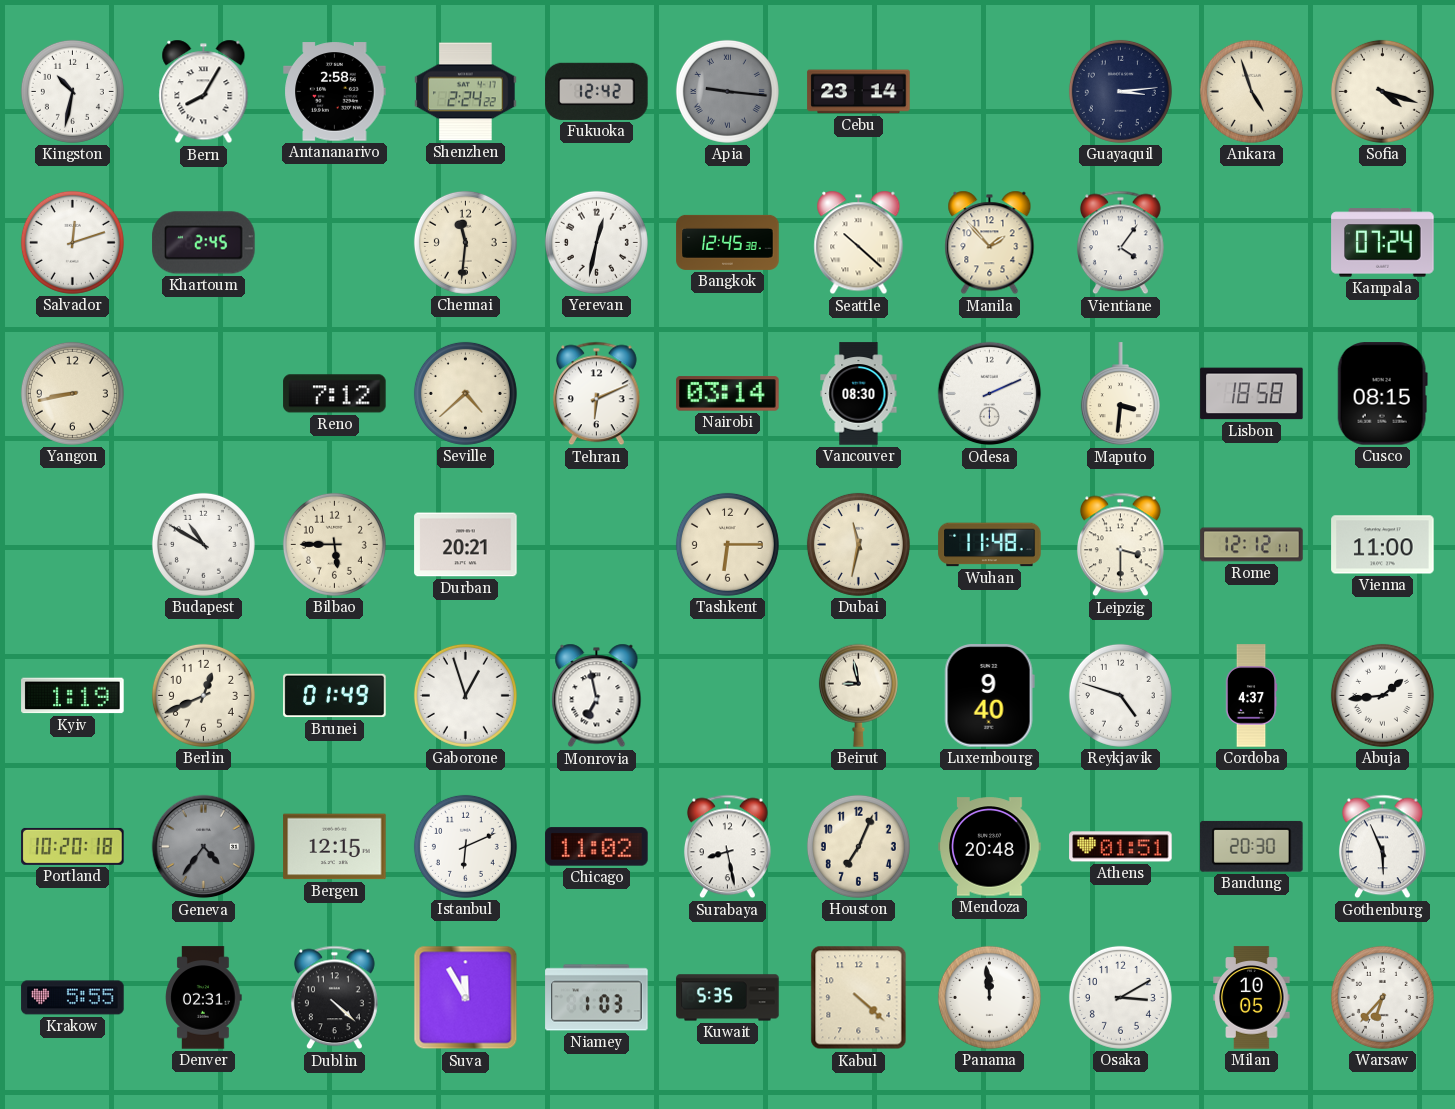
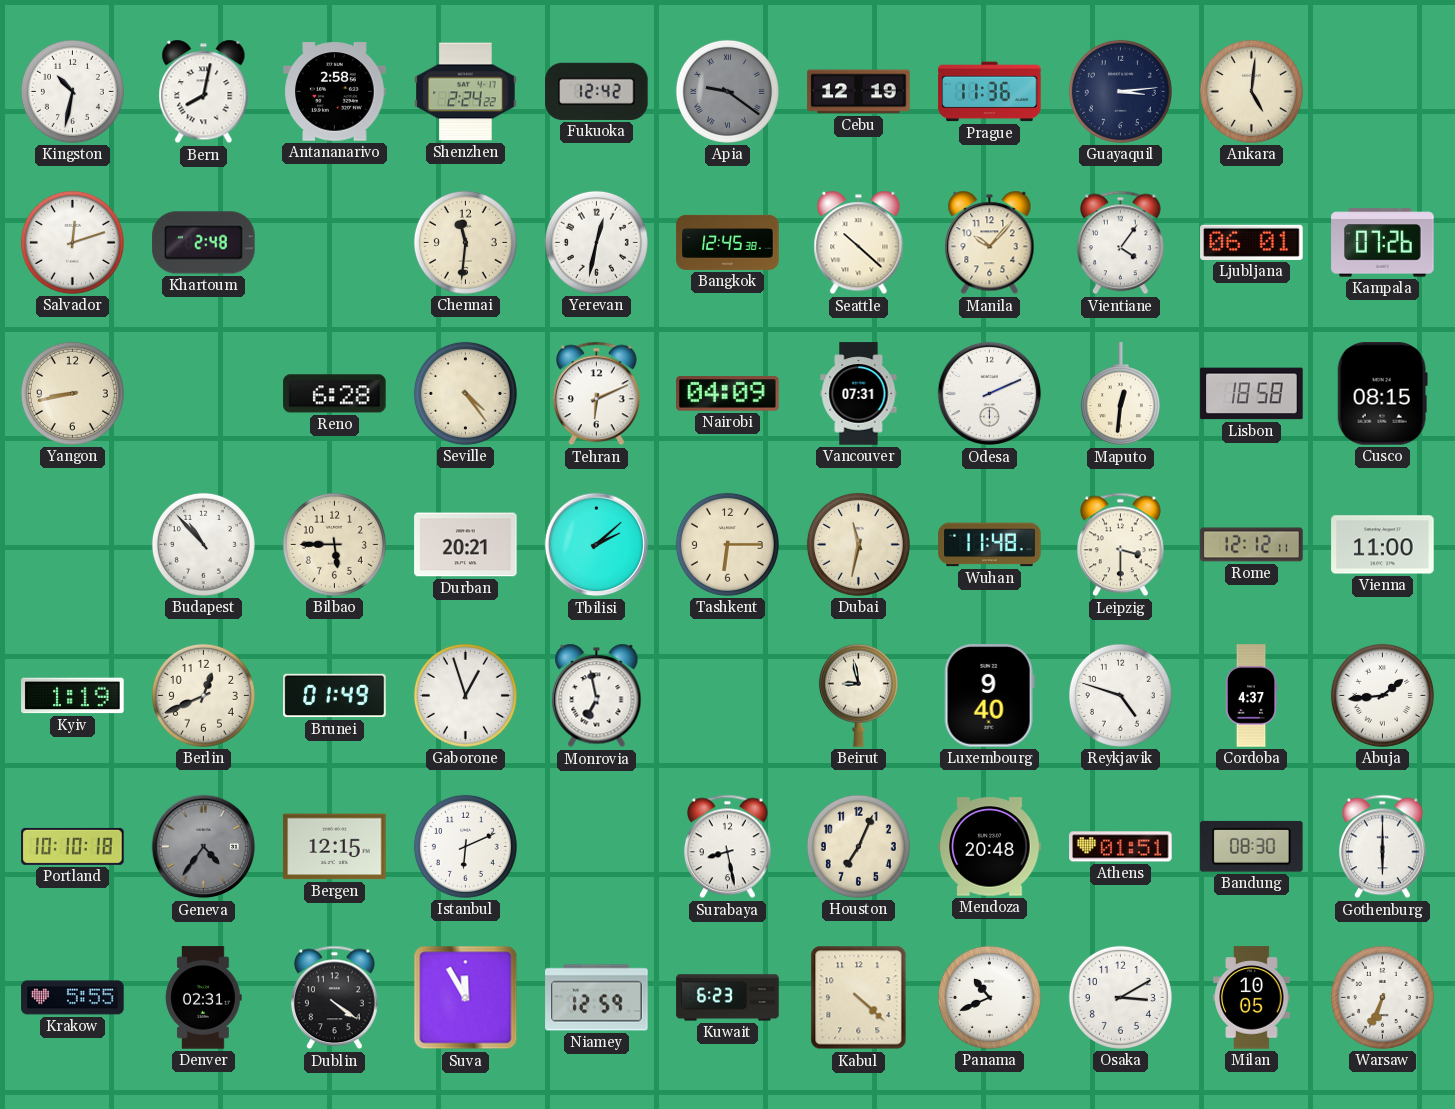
Bern: 8:05 -> 8:02 (204, 92)
Apia: 9:16 -> 9:21 (727, 91)
Cebu: 23:14 -> 12:19 (859, 92)
Prague: none -> 11:36 (990, 92)
Ankara: 4:57 -> 5:01 (1251, 91)
Sofia: 4:18 -> none (1382, 91)
Khartoum: 2:45 -> 2:48 (204, 243)
Manila: 1:53 -> 10:07 (990, 243)
Ljubljana: none -> 06:01 (1252, 242)
Kampala: 07:24 -> 07:26 (1383, 243)
Reno: 7:12 -> 6:28 (335, 394)
Seville: 4:38 -> 4:24 (465, 393)
Nairobi: 03:14 -> 04:09 (728, 394)
Vancouver: 08:30 -> 07:31 (859, 394)
Maputo: 3:31 -> 12:31 (1120, 394)
Budapest: 10:50 -> 10:53 (203, 544)
Tbilisi: none -> 2:08 (597, 545)
Portland: 10:20 -> 10:10 (73, 846)
Chicago: 11:02 -> none (597, 847)
Bandung: 20:30 -> 08:30 (1252, 846)
Gothenburg: 5:56 -> 6:00 (1382, 847)
Dublin: 4:22 -> 4:21 (334, 998)
Niamey: 1:03 -> 12:59 (597, 998)
Kuwait: 5:35 -> 6:23 (728, 998)
Panama: 11:59 -> 10:41 (989, 997)
Warsaw: 6:37 -> 6:34 (1382, 997)
